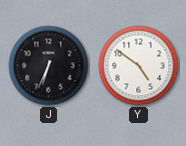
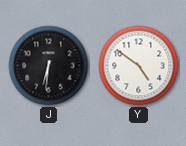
J: 6:34 -> 6:31 (49, 66)
